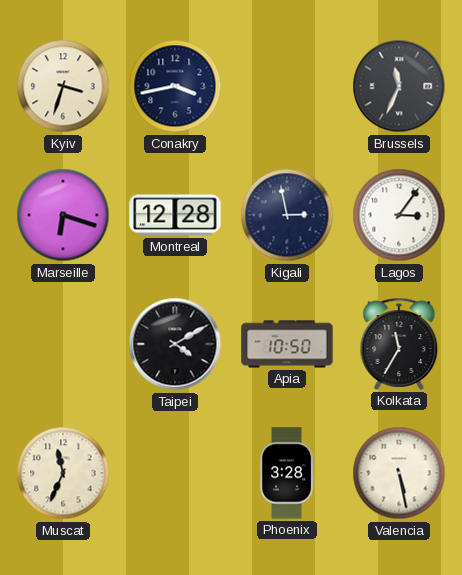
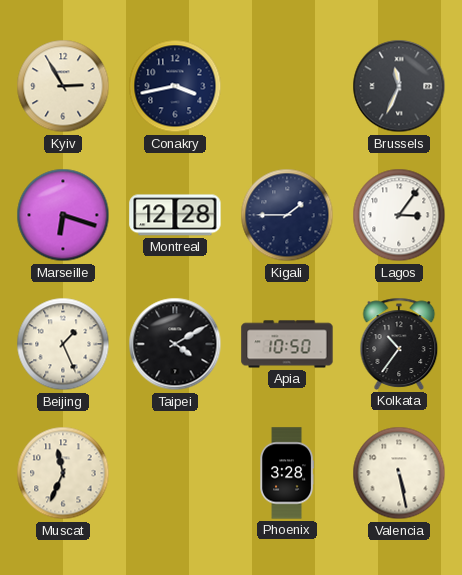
Kyiv: 3:33 -> 2:55 (63, 86)
Kigali: 2:58 -> 1:45 (287, 215)
Beijing: none -> 1:26 (63, 344)
Kolkata: 11:35 -> 10:36 (399, 344)
